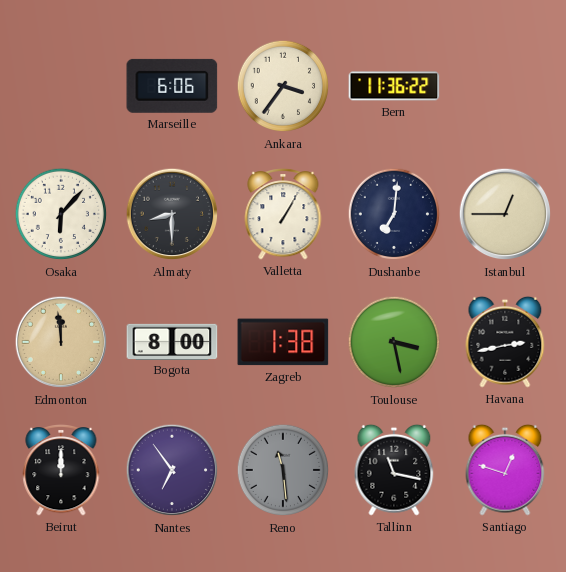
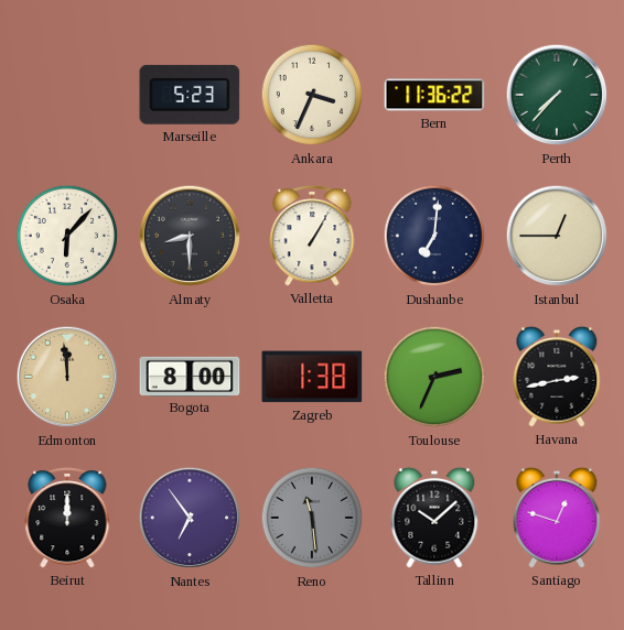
Marseille: 6:06 -> 5:23 (190, 95)
Ankara: 3:36 -> 3:34 (312, 95)
Perth: none -> 7:37 (557, 95)
Toulouse: 3:28 -> 2:34 (434, 377)
Tallinn: 11:17 -> 10:08 (434, 518)
